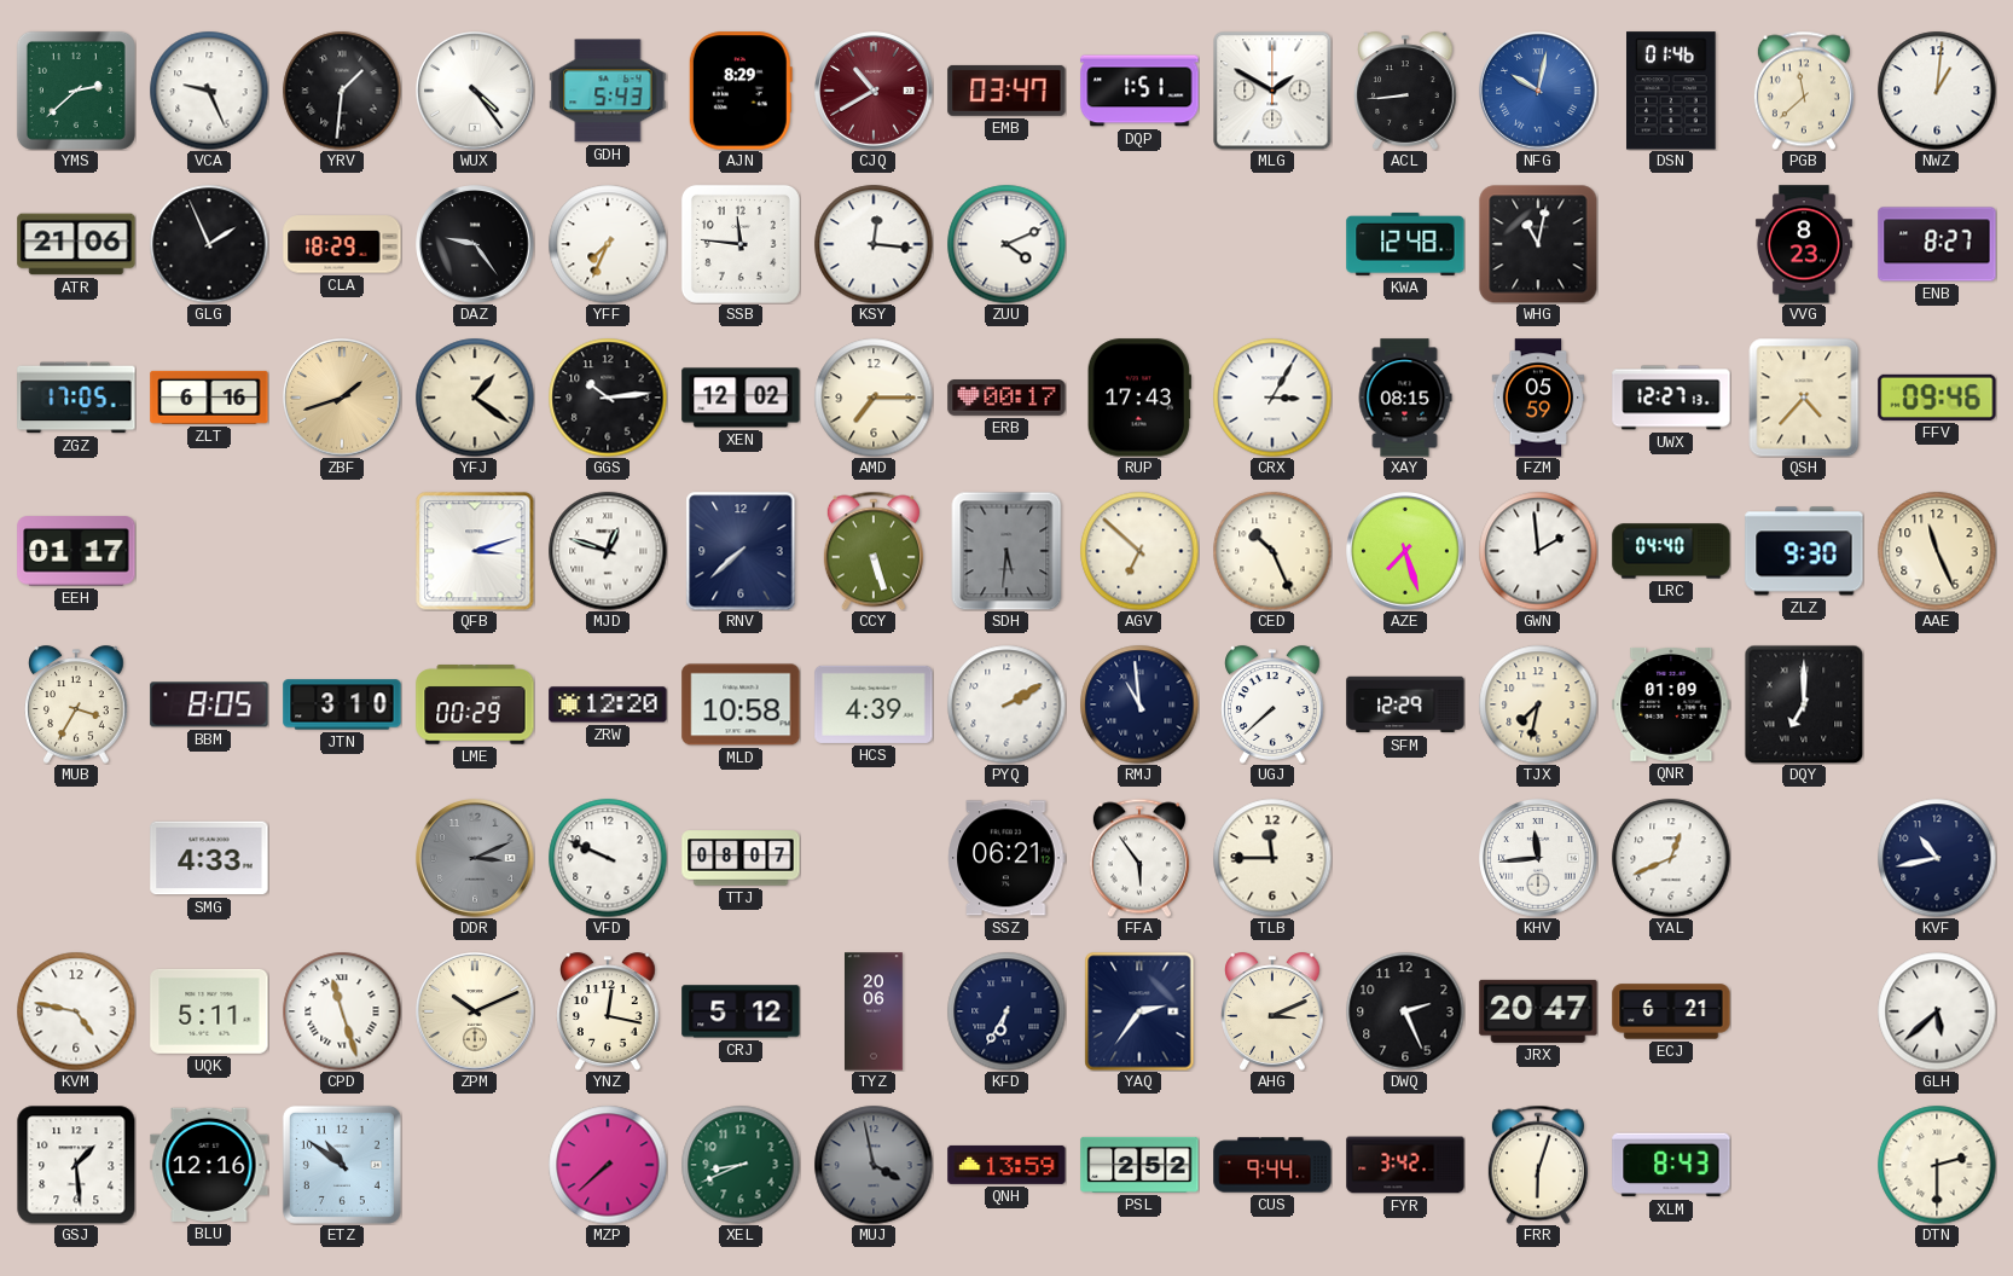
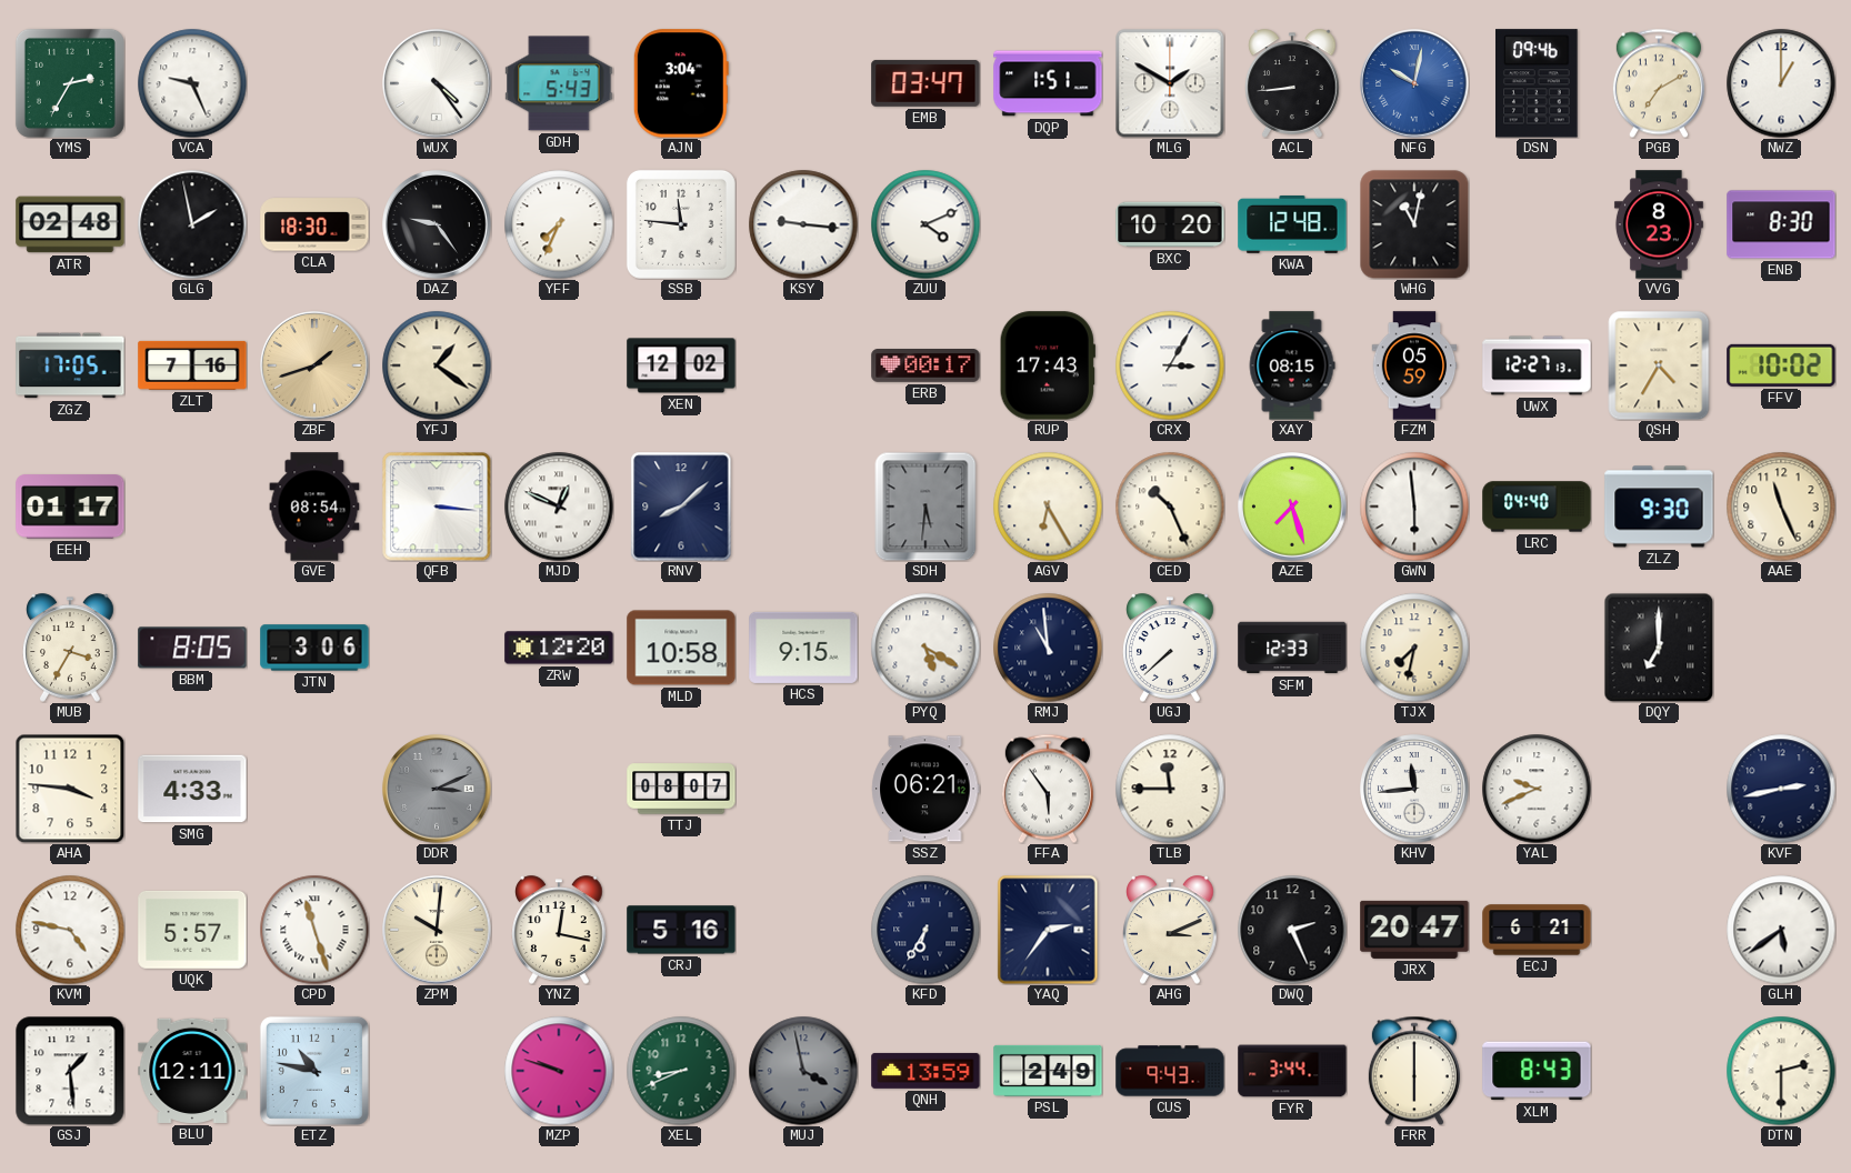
YMS: 2:38 -> 2:35 (70, 83)
YRV: 1:31 -> none (342, 91)
AJN: 8:29 -> 3:04 (681, 83)
CJQ: 10:40 -> none (874, 91)
DSN: 01:46 -> 09:46 (1538, 83)
PGB: 11:38 -> 7:10 (1659, 83)
NWZ: 1:01 -> 1:00 (1781, 83)
ATR: 21:06 -> 02:48 (70, 224)
GLG: 1:56 -> 1:58 (192, 224)
CLA: 18:29 -> 18:30 (314, 224)
KSY: 12:16 -> 9:16 (803, 224)
BXC: none -> 10:20 (1170, 224)
ENB: 8:27 -> 8:30 (1781, 224)
ZLT: 6:16 -> 7:16 (192, 365)
GGS: 10:14 -> none (608, 398)
AMD: 7:15 -> none (874, 398)
QSH: 4:37 -> 4:35 (1659, 365)
FFV: 09:46 -> 10:02 (1781, 365)
GVE: none -> 08:54 (314, 507)
QFB: 3:12 -> 3:16 (437, 507)
MJD: 12:48 -> 12:49 (559, 507)
RNV: 7:38 -> 8:08 (681, 507)
CCY: 5:27 -> none (874, 551)
AGV: 6:52 -> 6:25 (1048, 507)
GWN: 1:59 -> 5:59 (1414, 507)
JTN: 3:10 -> 3:06 (314, 648)
LME: 00:29 -> none (475, 704)
HCS: 4:39 -> 9:15 (803, 648)
PYQ: 2:10 -> 5:20 (925, 648)
SFM: 12:29 -> 12:33 (1292, 648)
QNR: 01:09 -> none (1671, 704)
AHA: none -> 3:46 (70, 789)
VFD: 9:49 -> none (608, 858)
YAL: 12:41 -> 9:41 (1537, 789)
KVF: 10:43 -> 2:43 (1781, 789)
UQK: 5:11 -> 5:57 (192, 930)
ZPM: 10:11 -> 10:01 (437, 930)
CRJ: 5:12 -> 5:16 (681, 930)
TYZ: 20:06 -> none (875, 1011)
GLH: 5:38 -> 5:39 (1781, 930)
BLU: 12:16 -> 12:11 (192, 1071)
ETZ: 10:51 -> 10:47 (314, 1071)
MZP: 7:38 -> 9:48 (559, 1071)
PSL: 2:52 -> 2:49 (1048, 1071)
CUS: 9:44 -> 9:43 (1170, 1071)
FYR: 3:42 -> 3:44 (1292, 1071)
FRR: 6:03 -> 6:00 (1414, 1071)
